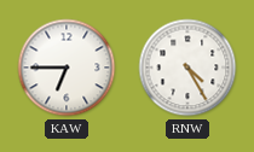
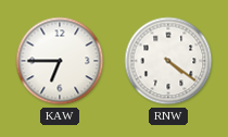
RNW: 4:25 -> 4:21 (168, 61)
